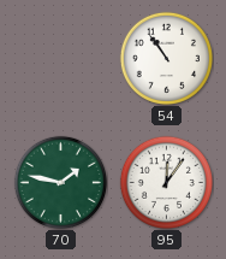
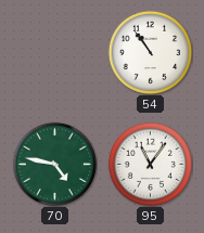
70: 1:47 -> 4:47 (54, 164)
95: 12:06 -> 11:06 (150, 164)
